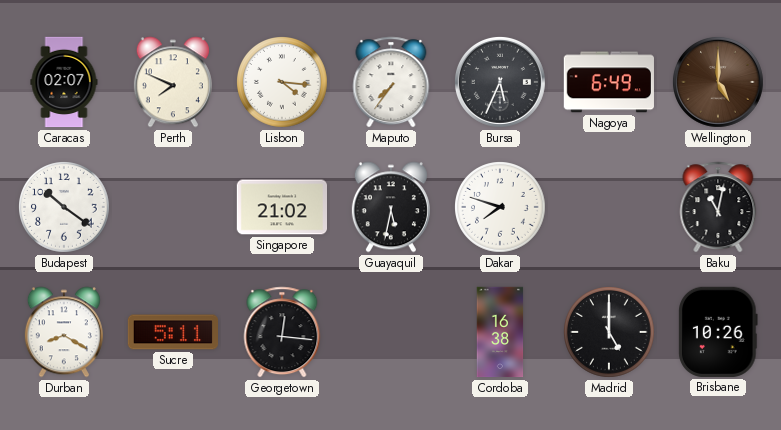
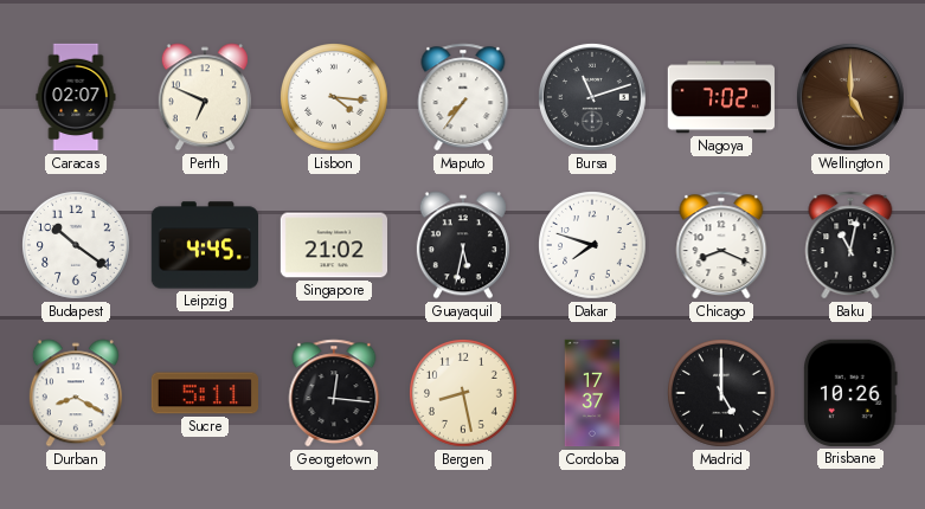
Perth: 7:49 -> 6:49 (205, 97)
Bursa: 5:34 -> 11:12 (592, 97)
Nagoya: 6:49 -> 7:02 (721, 97)
Leipzig: none -> 4:45 (204, 245)
Chicago: none -> 8:19 (721, 245)
Bergen: none -> 8:28 (464, 394)
Cordoba: 16:38 -> 17:37 (592, 393)
